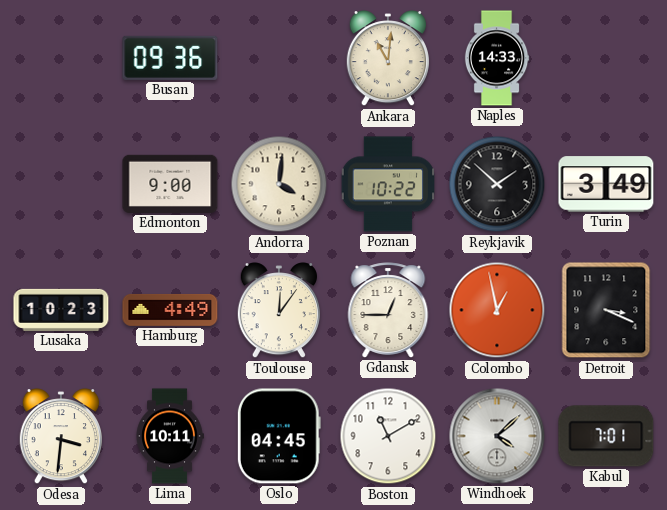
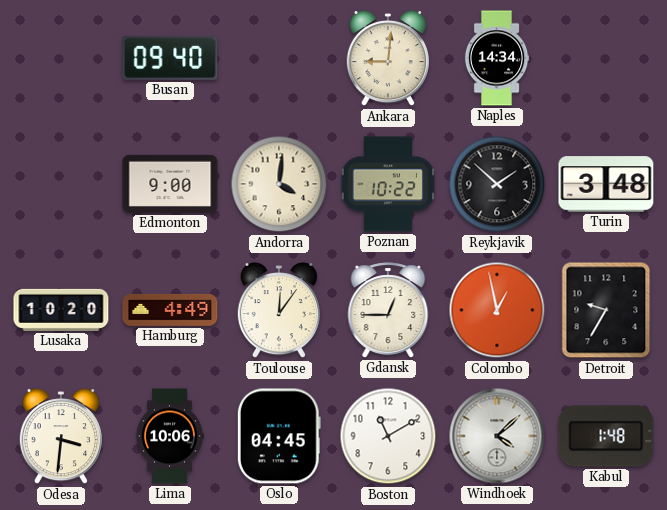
Busan: 09:36 -> 09:40 (170, 58)
Ankara: 11:01 -> 9:01 (388, 59)
Naples: 14:33 -> 14:34 (497, 58)
Turin: 3:49 -> 3:48 (606, 184)
Lusaka: 10:23 -> 10:20 (61, 310)
Detroit: 3:19 -> 9:35 (606, 310)
Lima: 10:11 -> 10:06 (170, 436)
Kabul: 7:01 -> 1:48 (606, 436)
